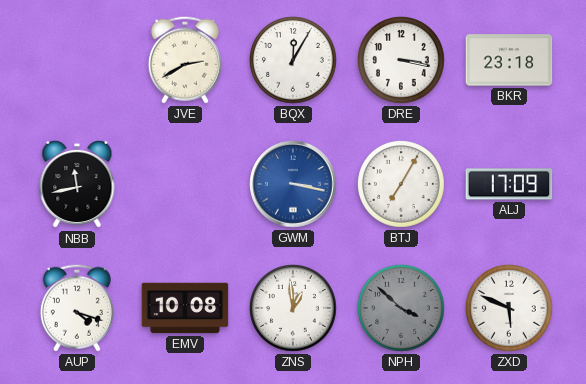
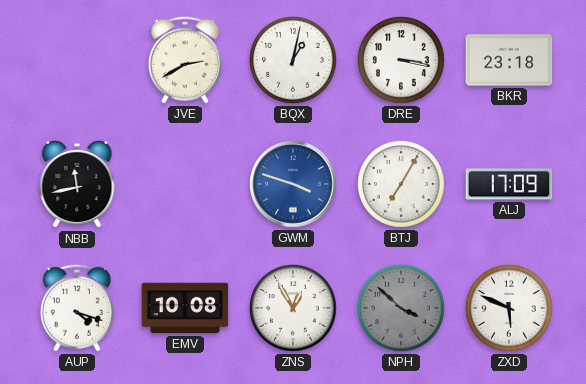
BQX: 12:05 -> 1:02 (294, 61)
GWM: 3:17 -> 3:48 (293, 184)
ZNS: 12:59 -> 12:55 (294, 309)
